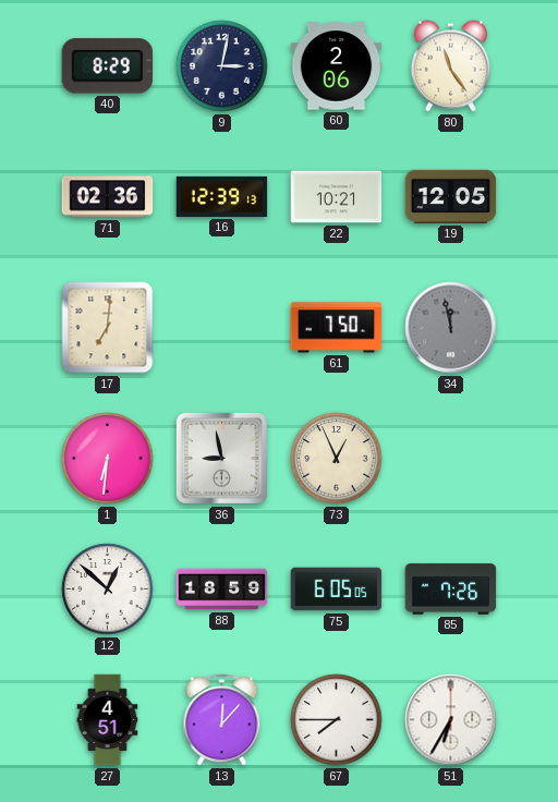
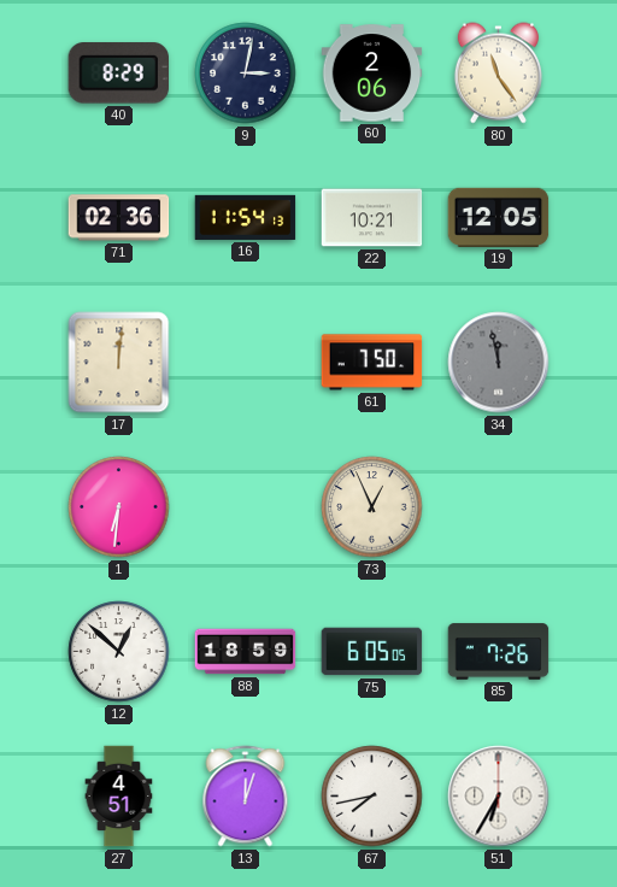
16: 12:39 -> 11:54 (246, 217)
17: 7:01 -> 12:01 (119, 363)
36: 8:58 -> none (221, 458)
13: 12:07 -> 12:03 (246, 797)
67: 7:45 -> 7:43 (372, 797)
